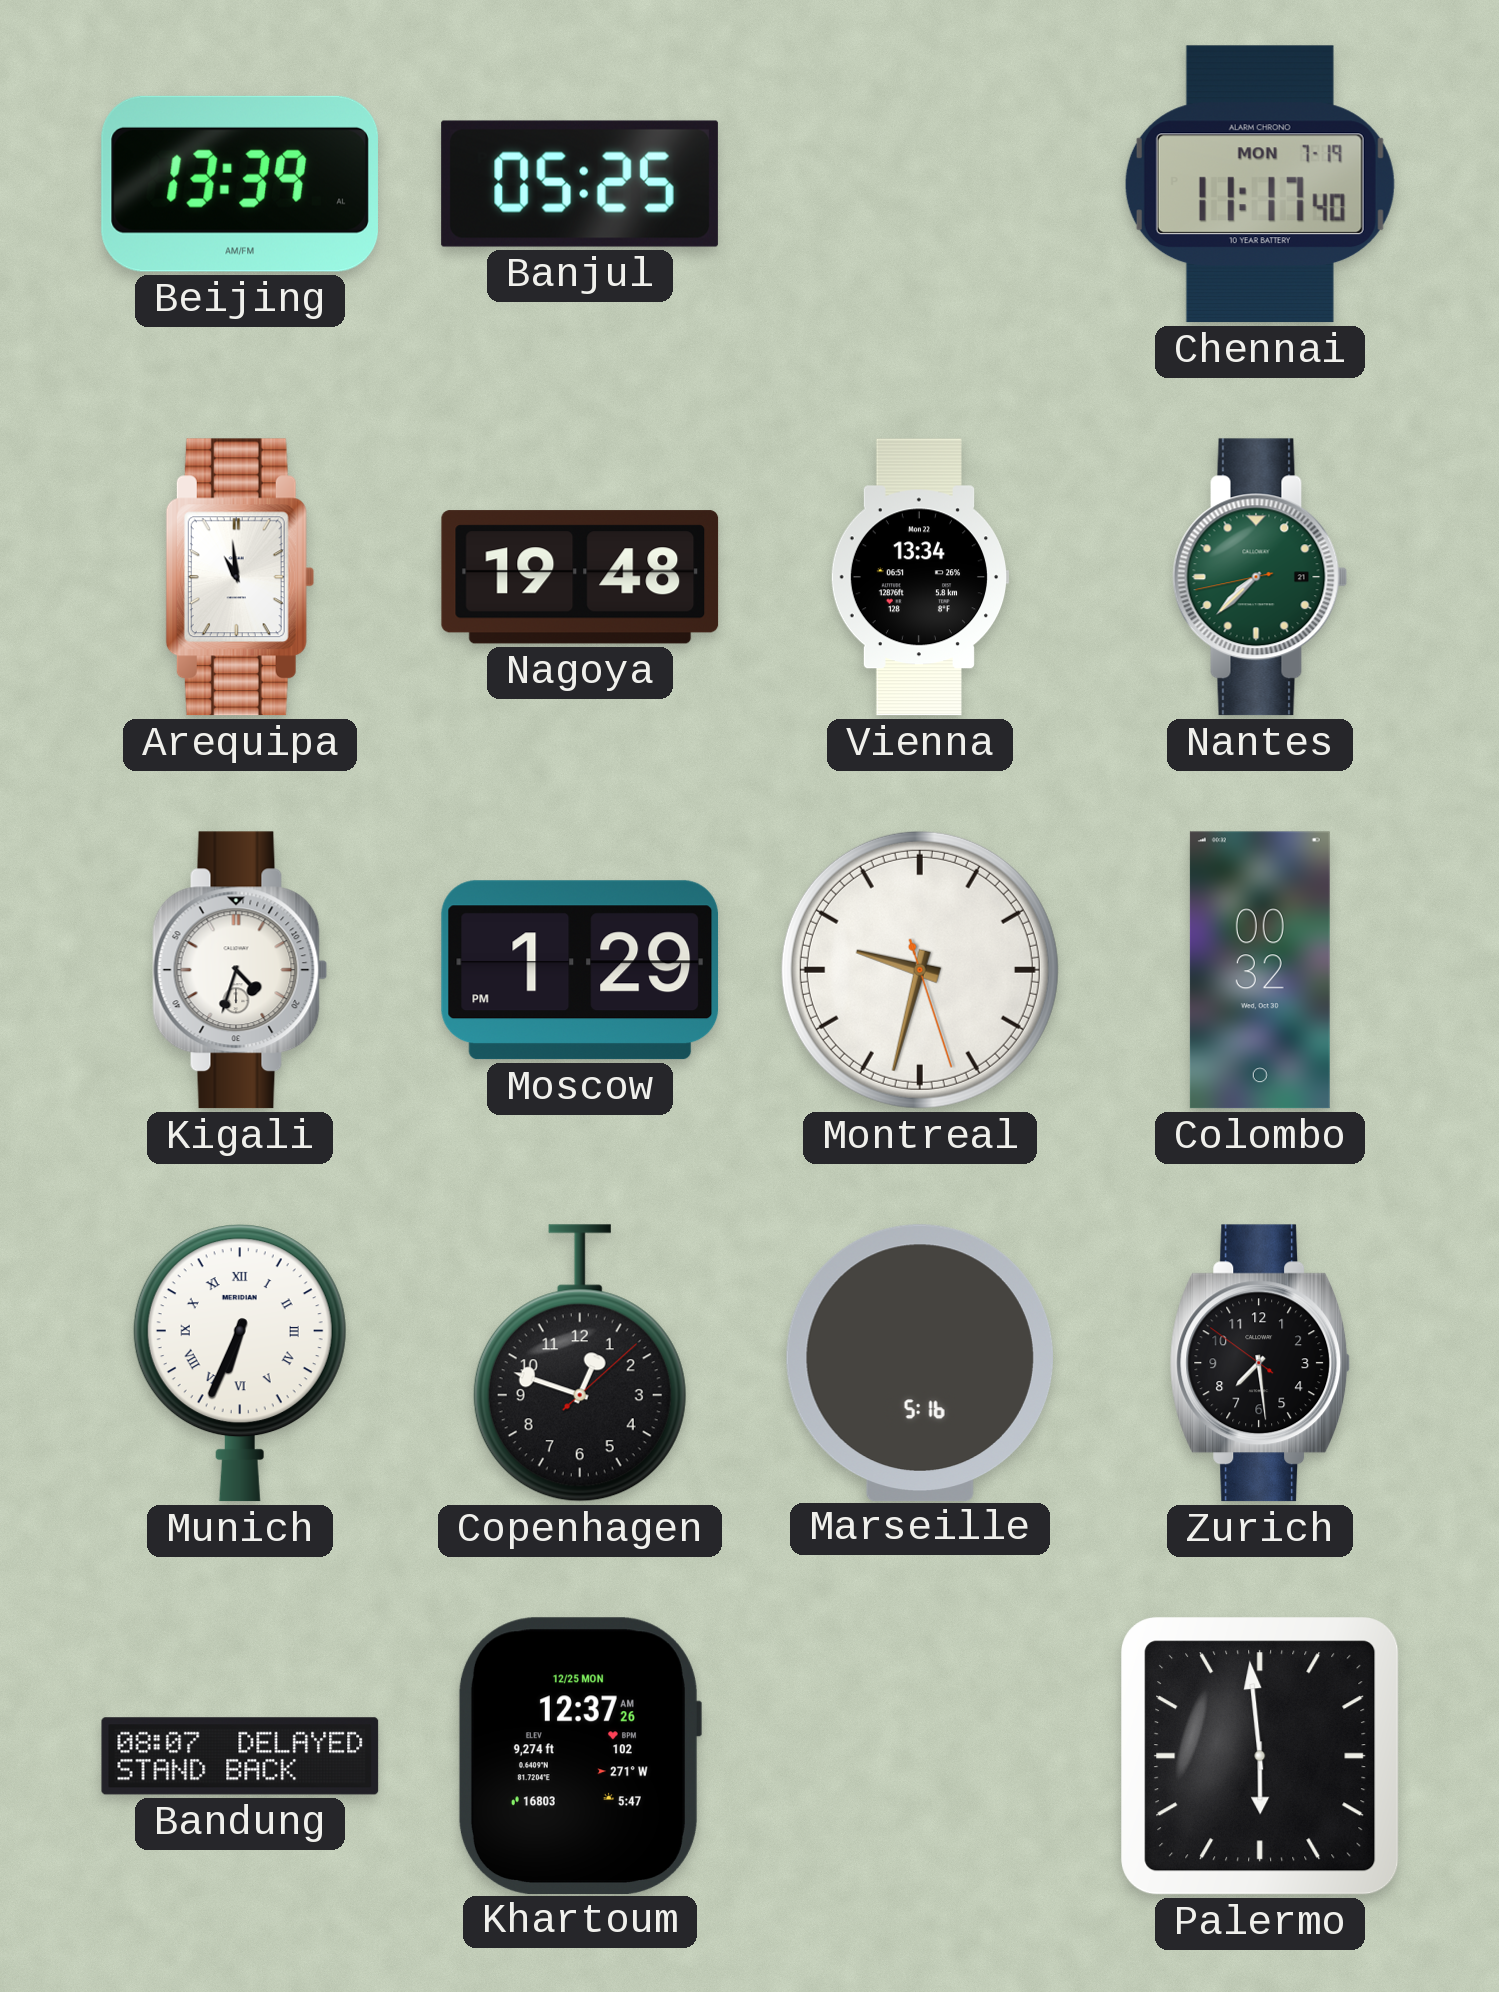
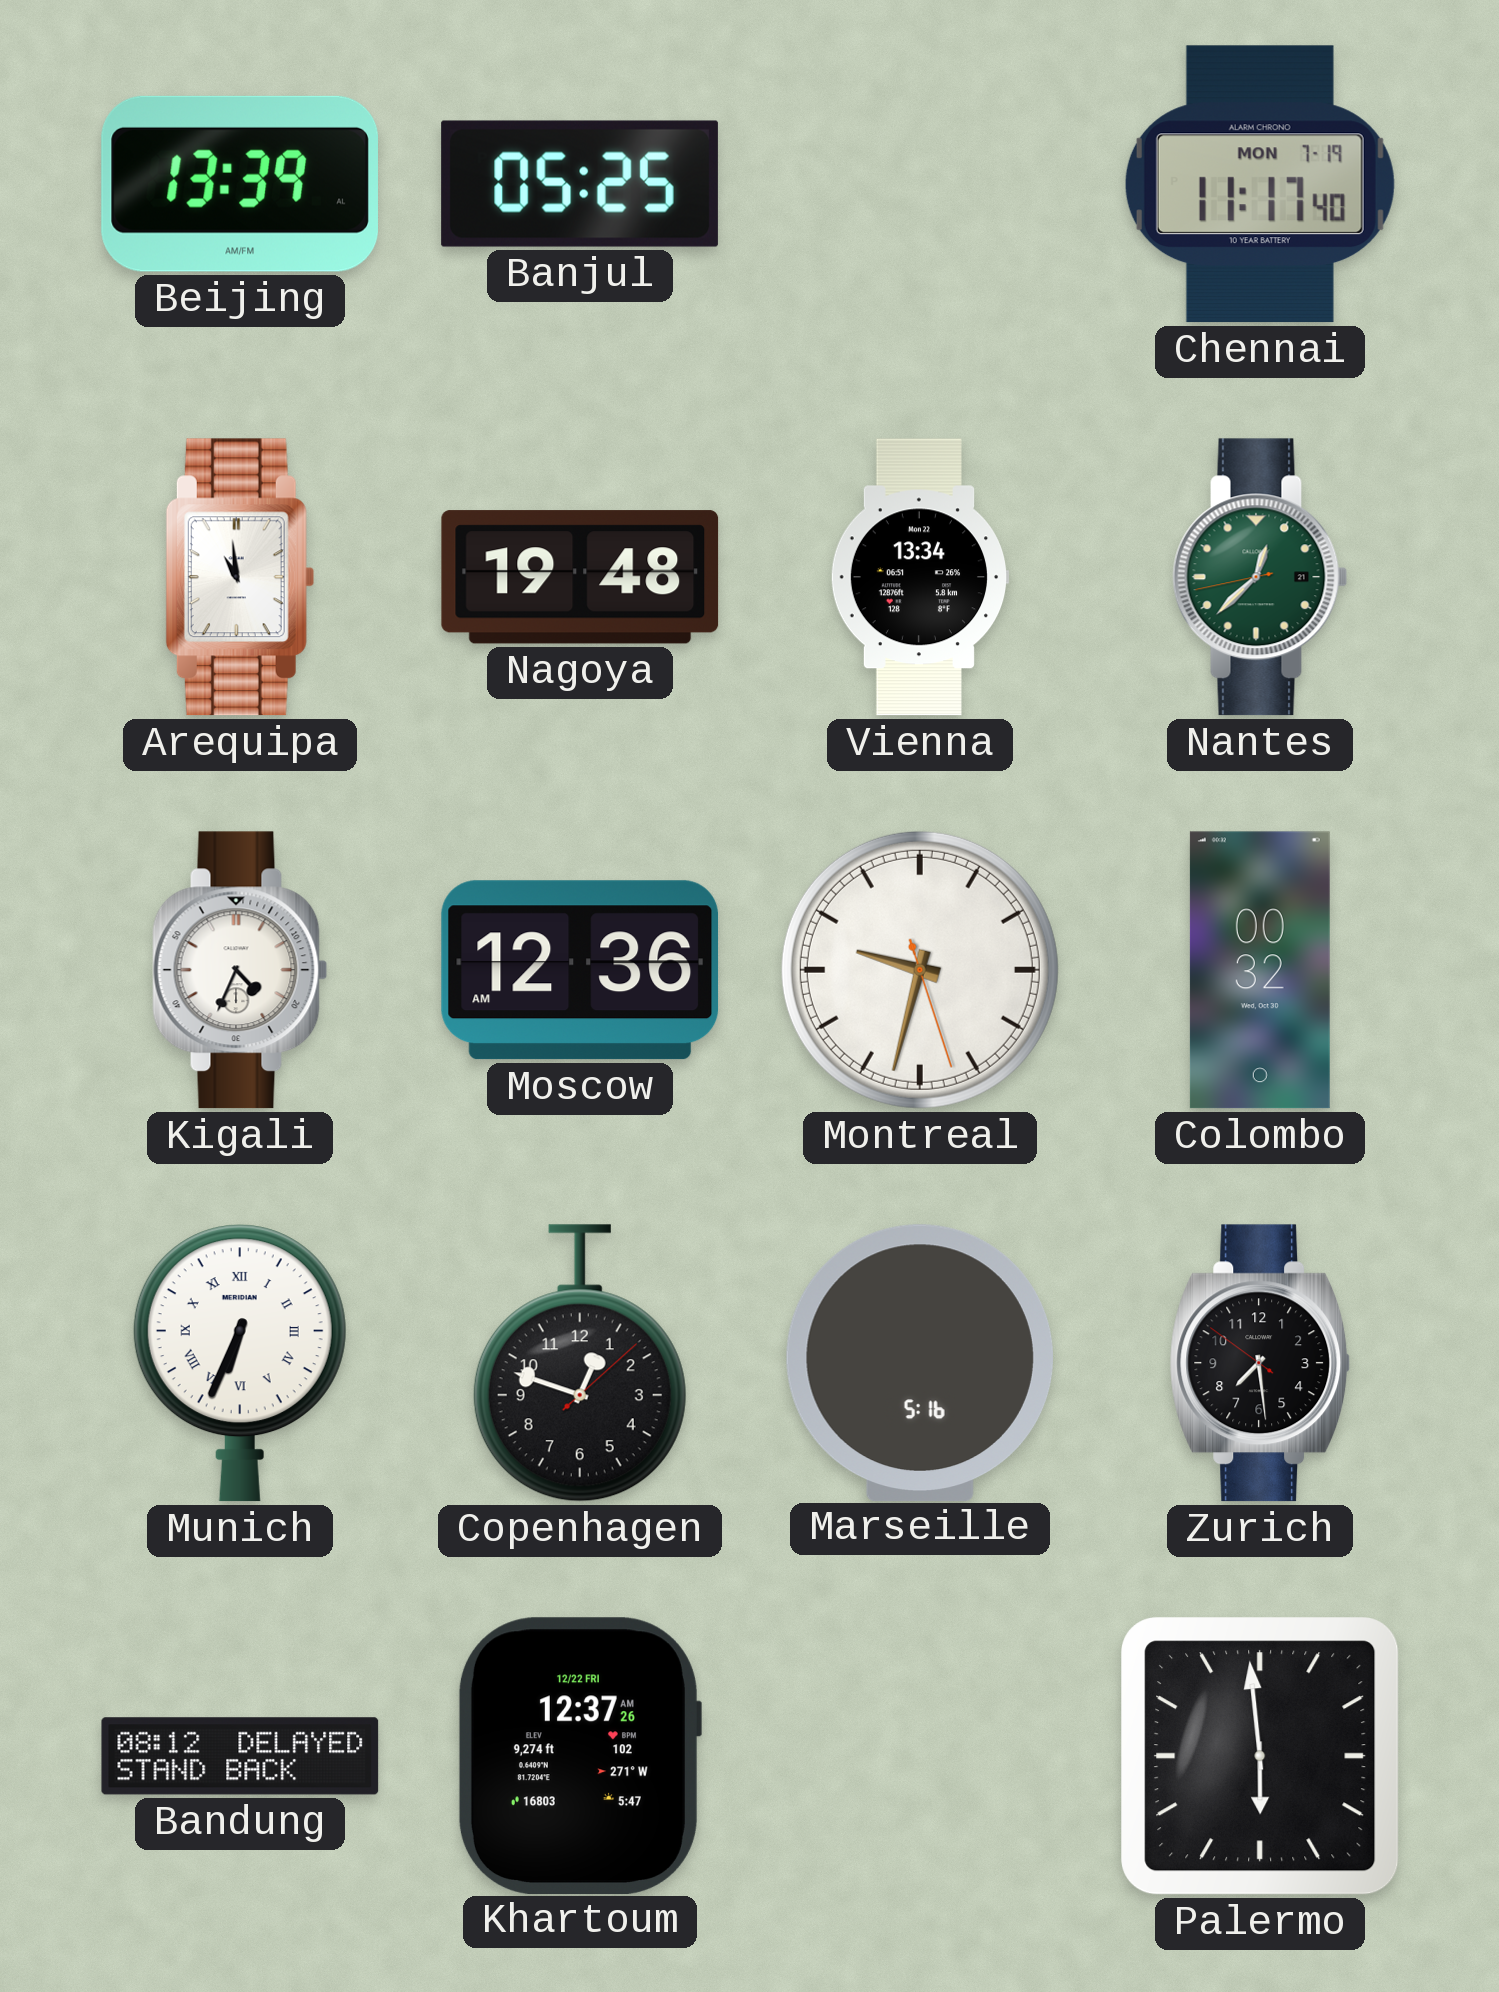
Nantes: 7:37 -> 12:37 (1260, 577)
Kigali: 4:33 -> 4:34 (240, 970)
Moscow: 1:29 -> 12:36 (580, 970)
Bandung: 08:07 -> 08:12 (240, 1756)
Khartoum date: 12/25 MON -> 12/22 FRI (579, 1755)
